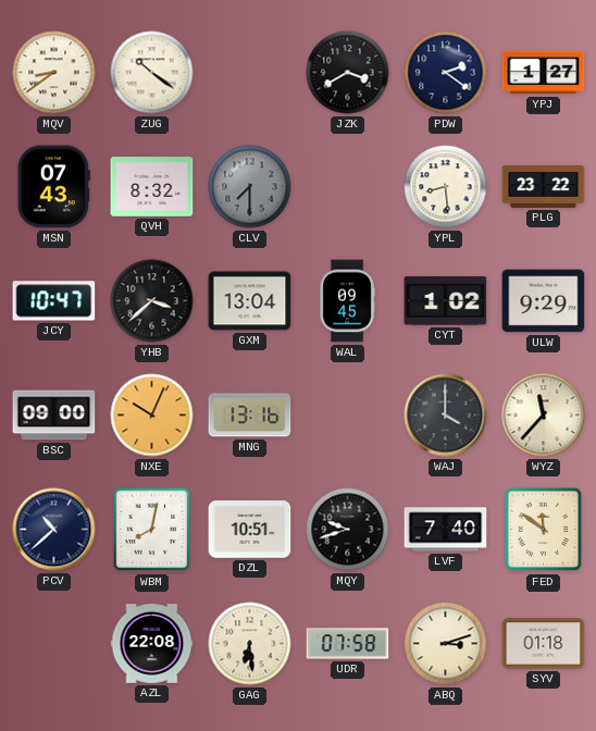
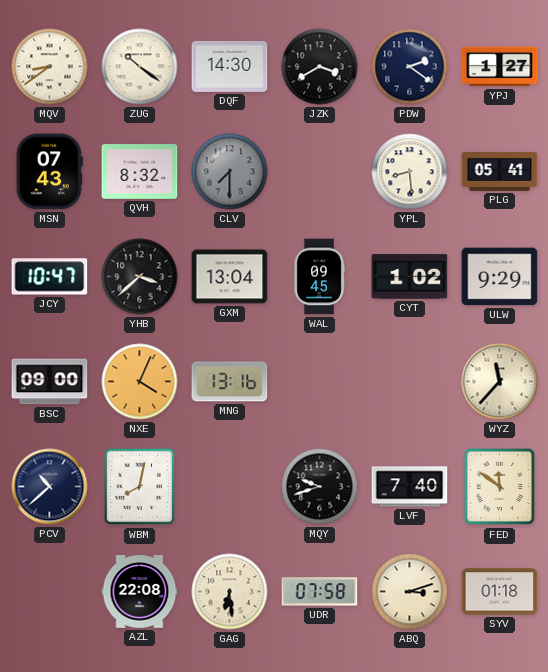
DQF: none -> 14:30 (230, 66)
PLG: 23:22 -> 05:41 (500, 171)
NXE: 10:04 -> 4:04 (140, 382)
WAJ: 4:00 -> none (446, 416)
DZL: 10:51 -> none (250, 530)
